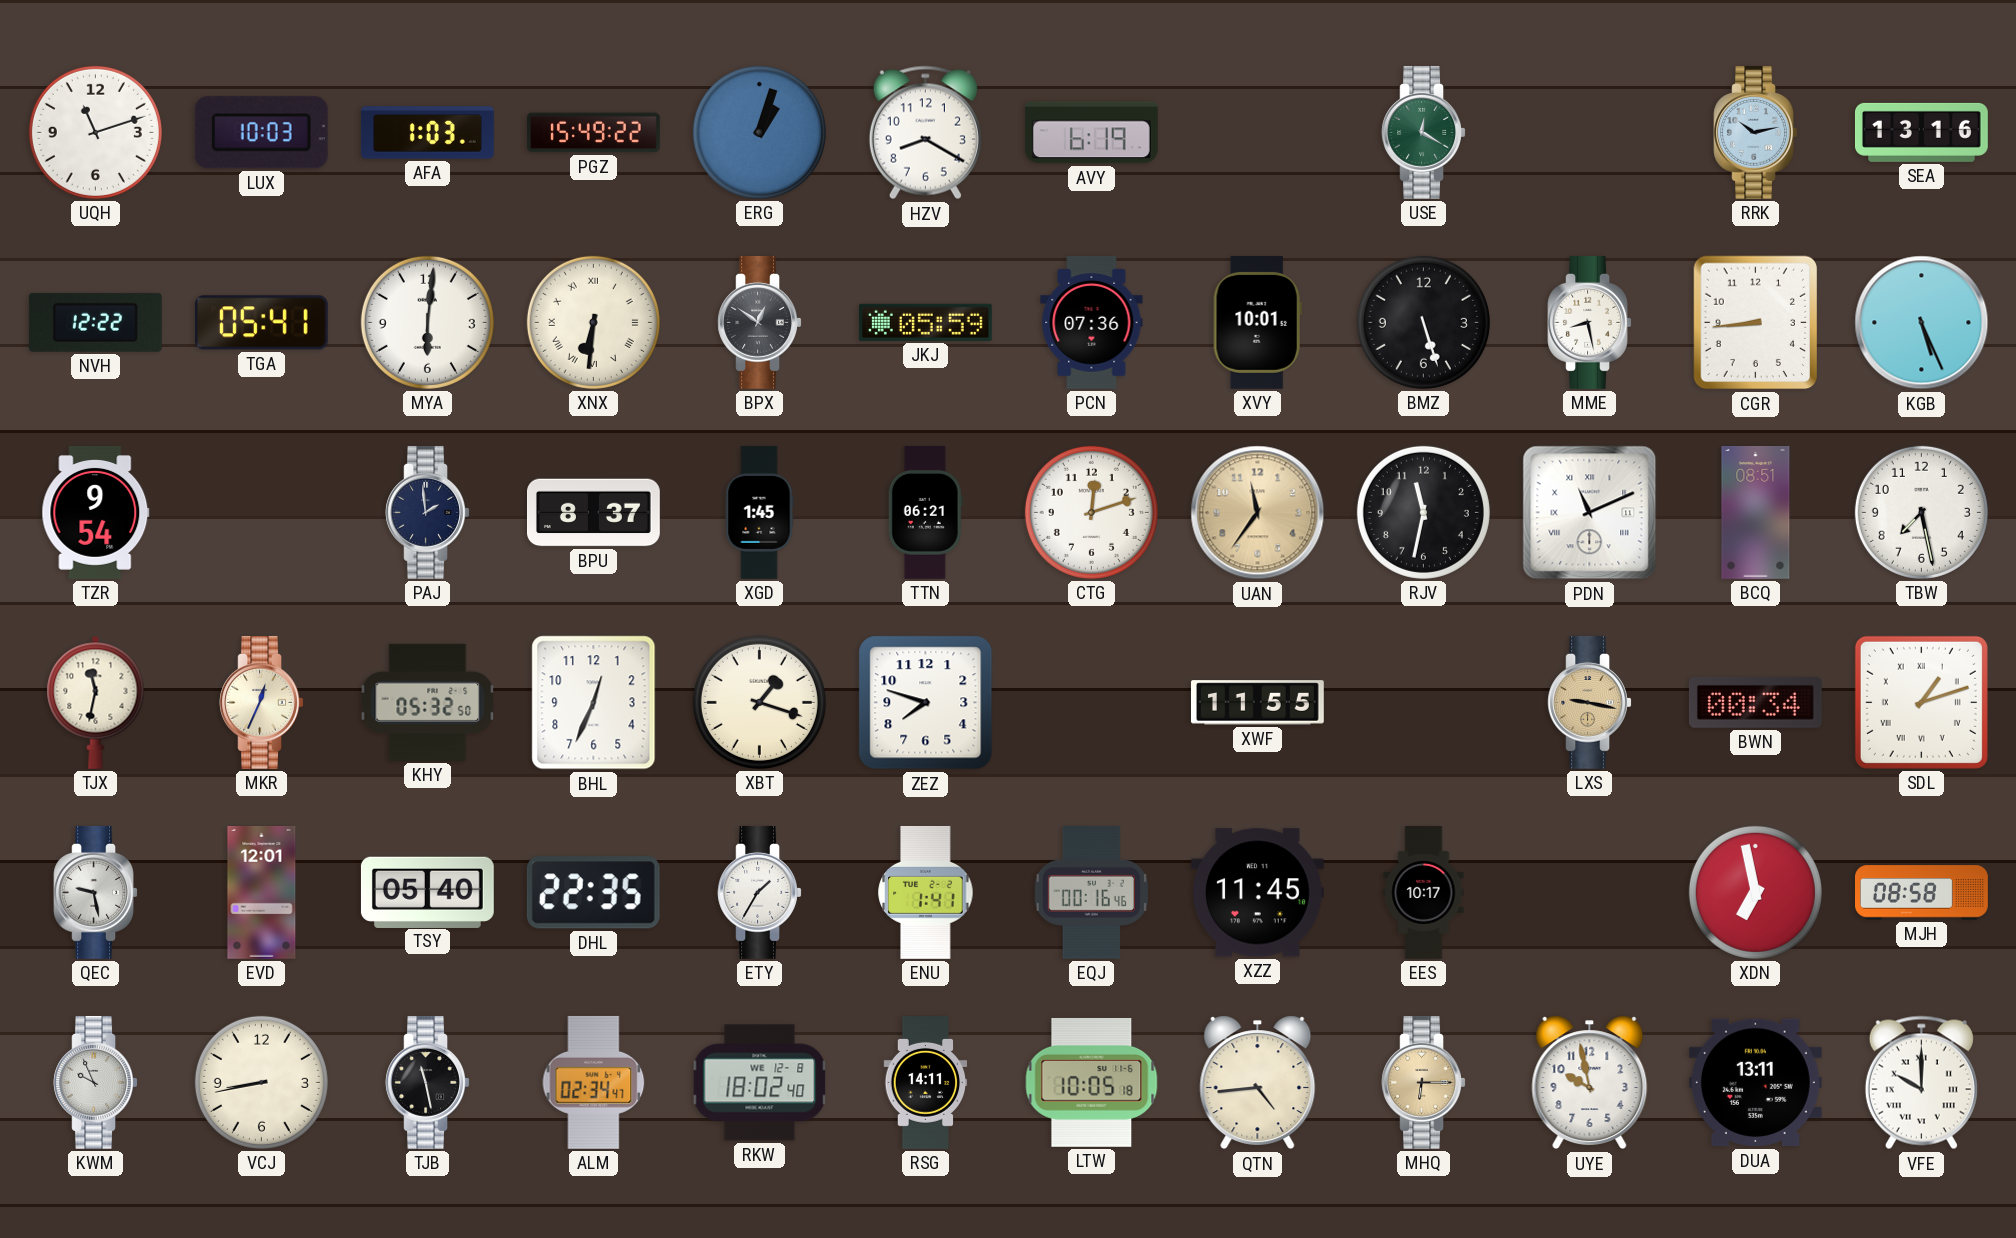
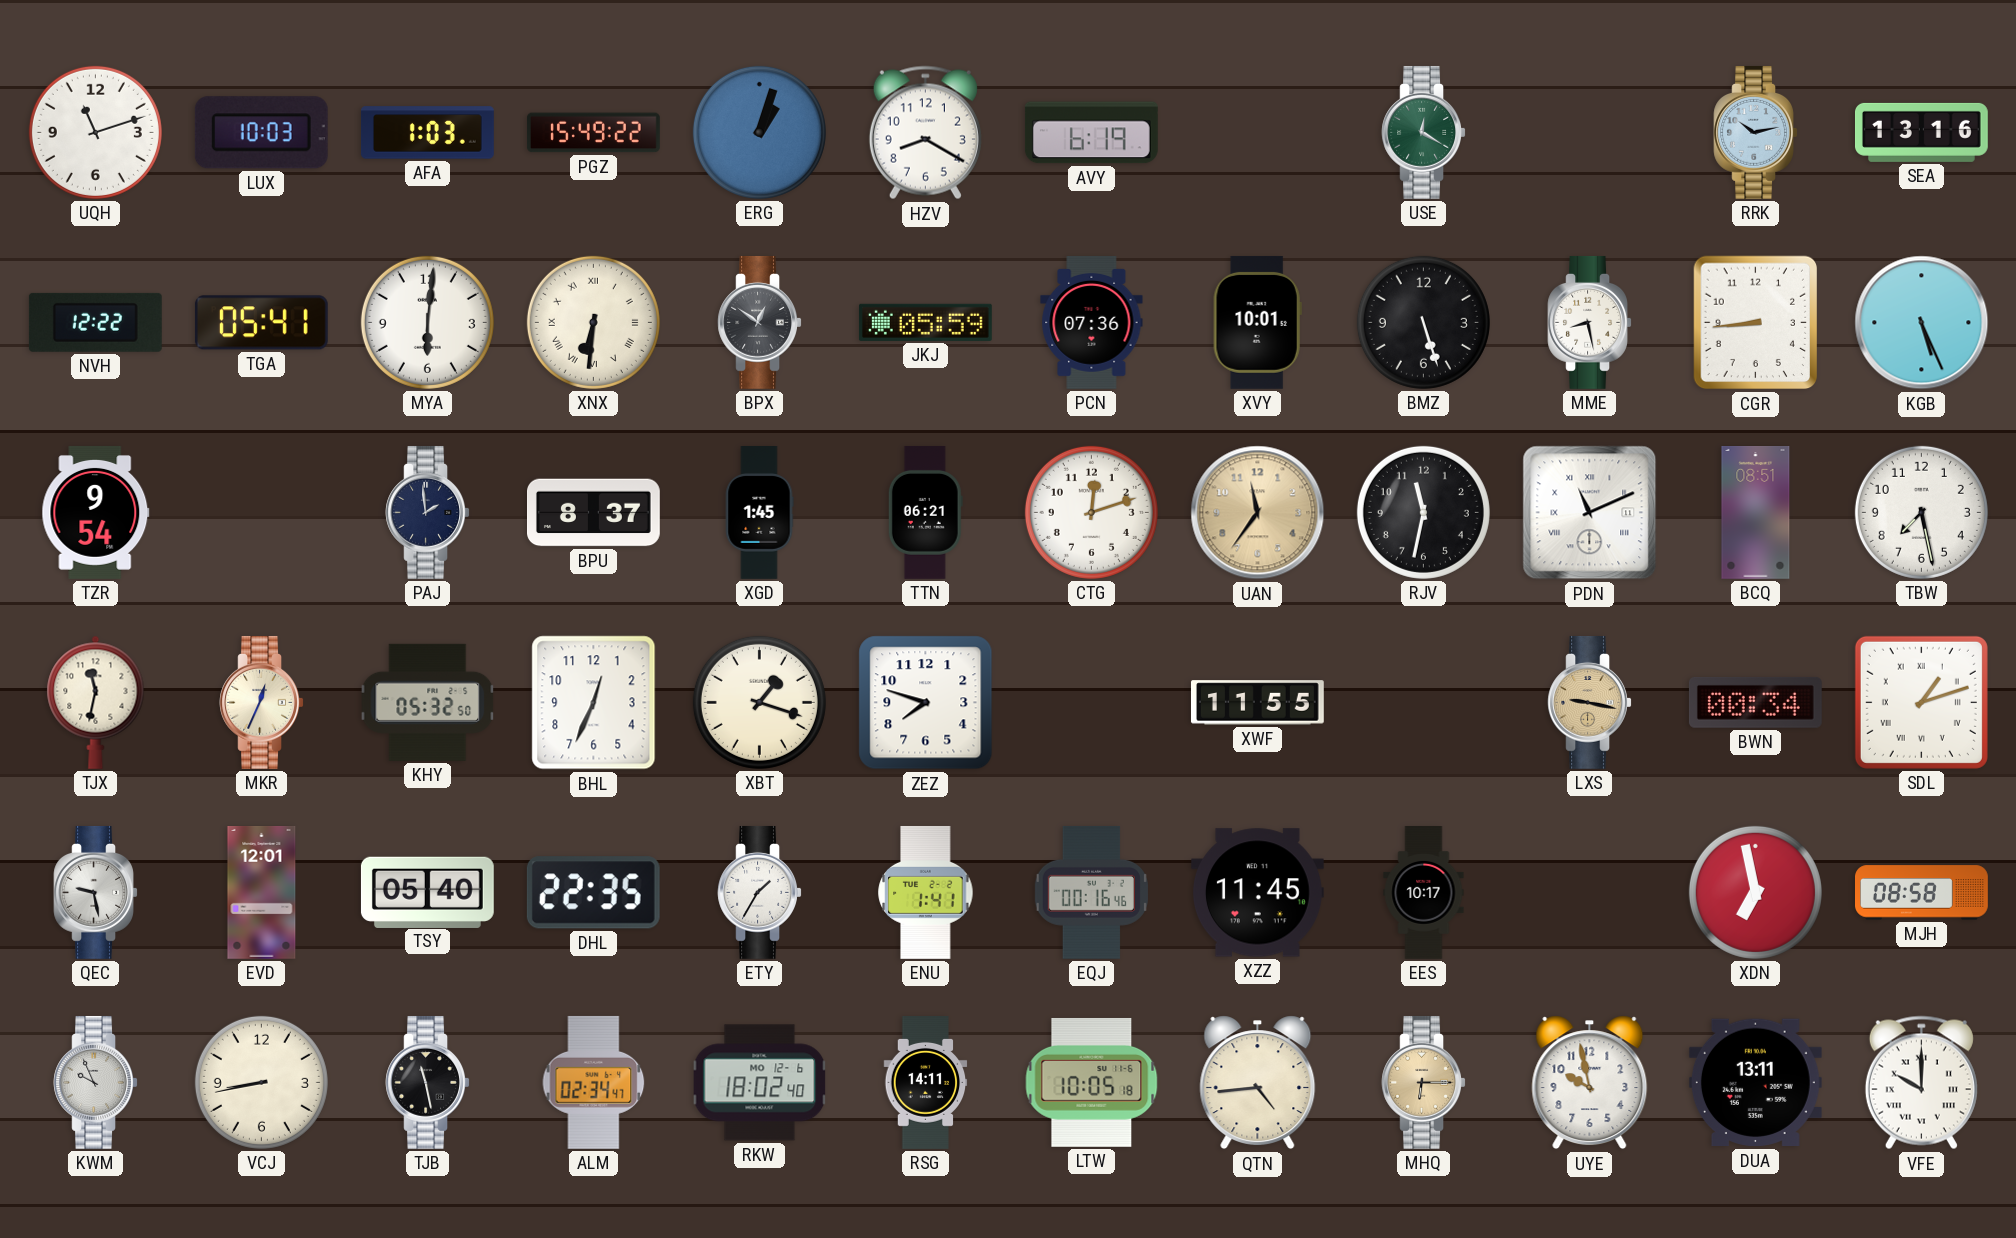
RKW date: WE 12-8 -> MO 12-6 (760, 1083)
